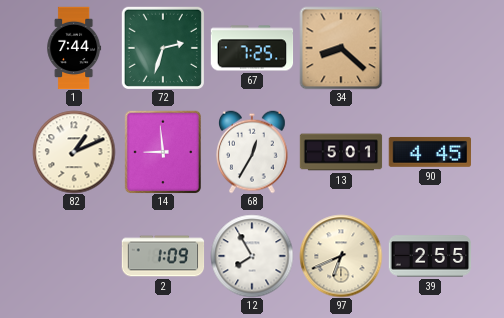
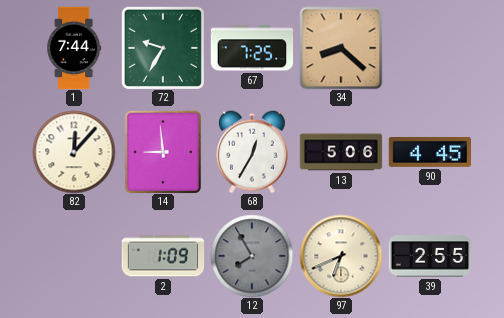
72: 2:33 -> 9:35 (163, 48)
82: 1:11 -> 12:07 (74, 152)
13: 5:01 -> 5:06 (341, 152)
12 dial: white -> grey (252, 256)
